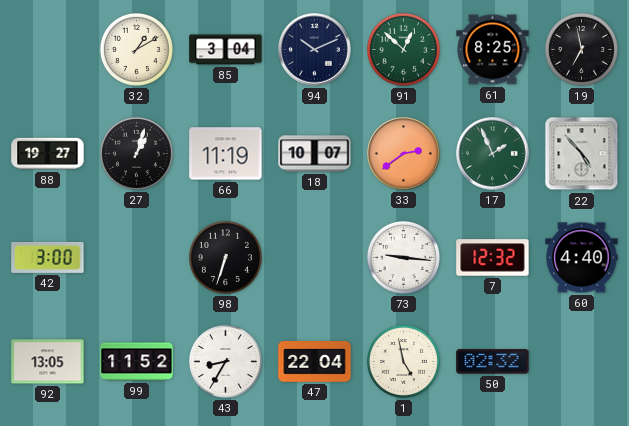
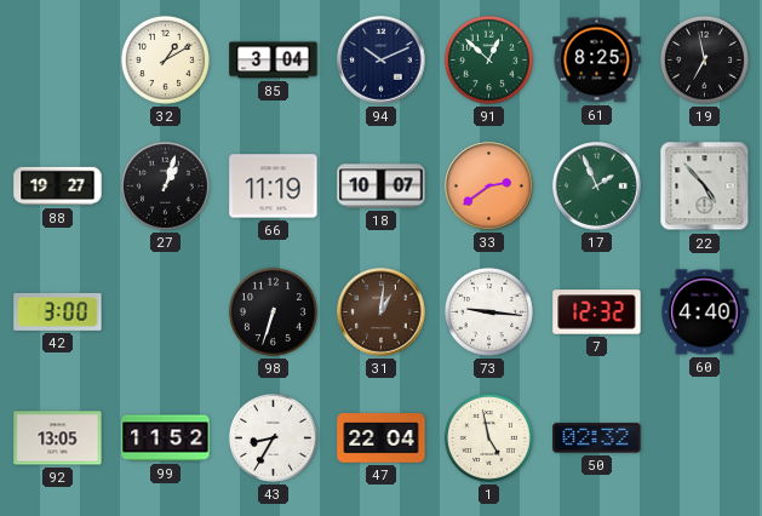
31: none -> 1:01 (382, 313)
